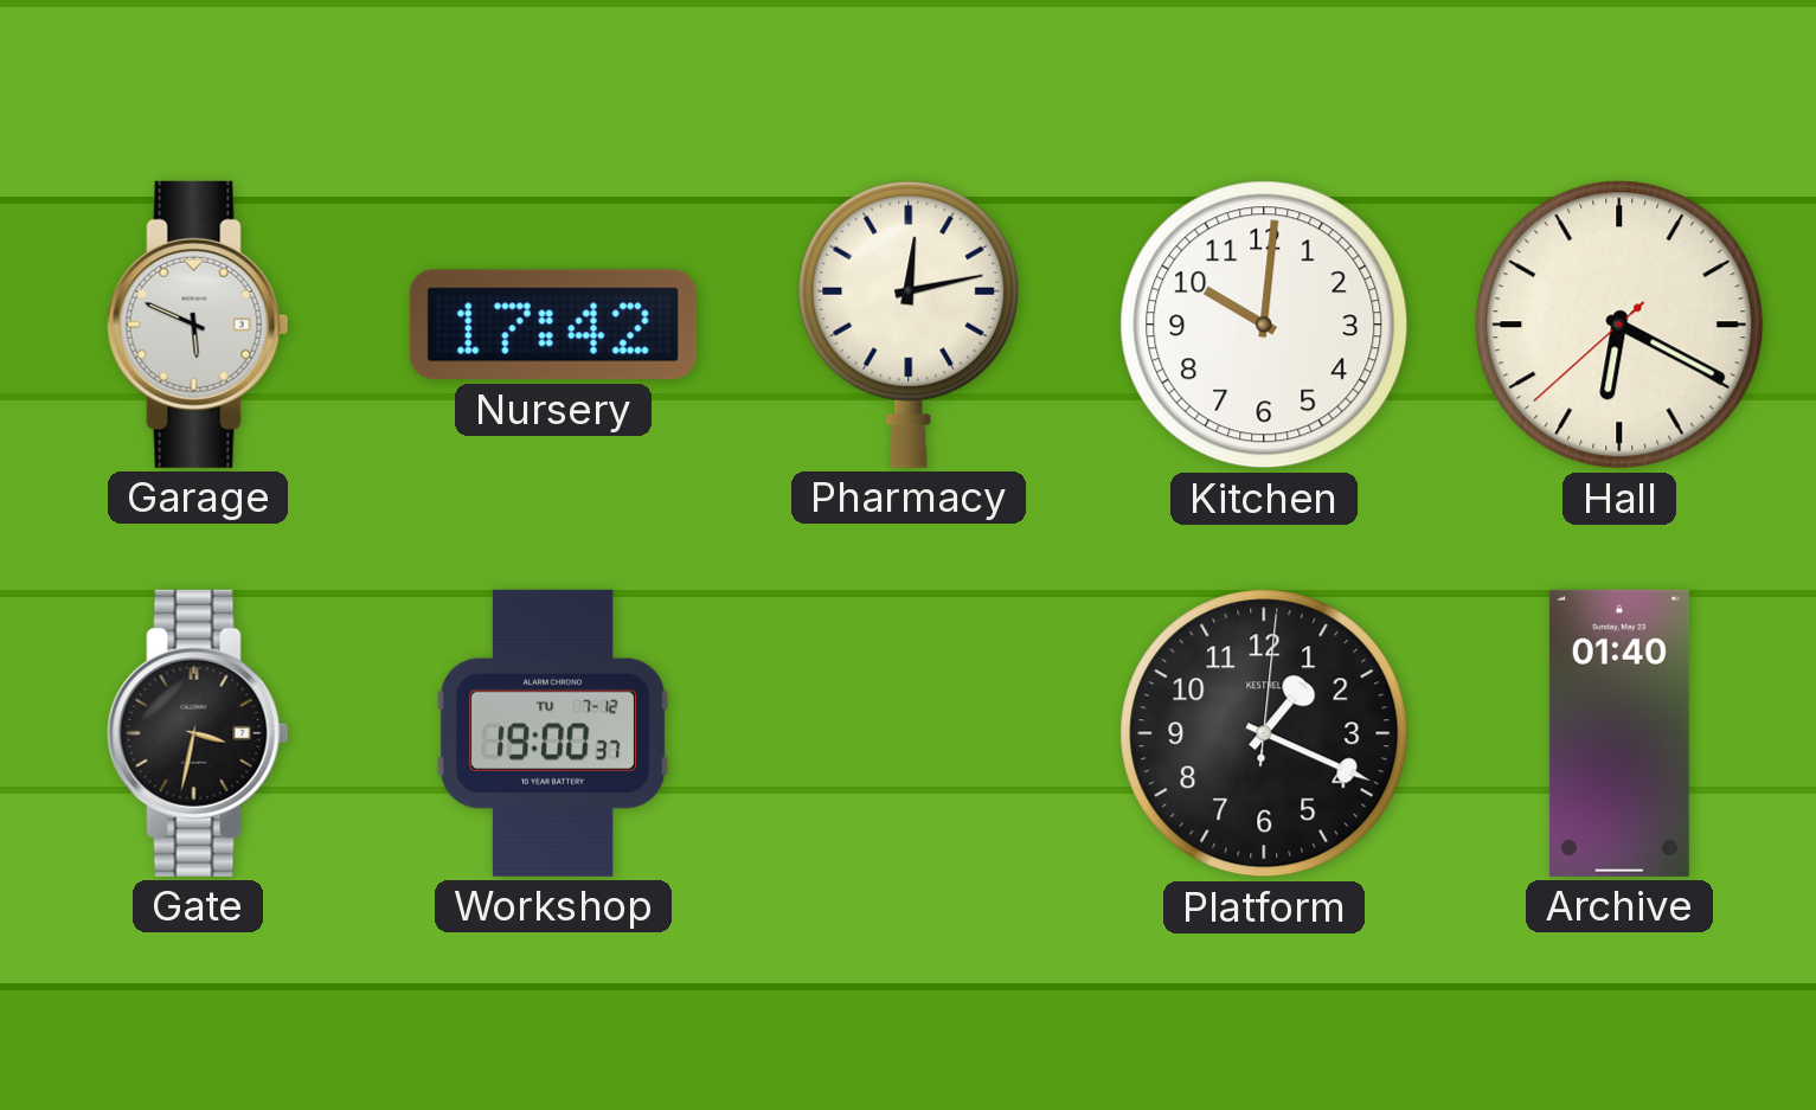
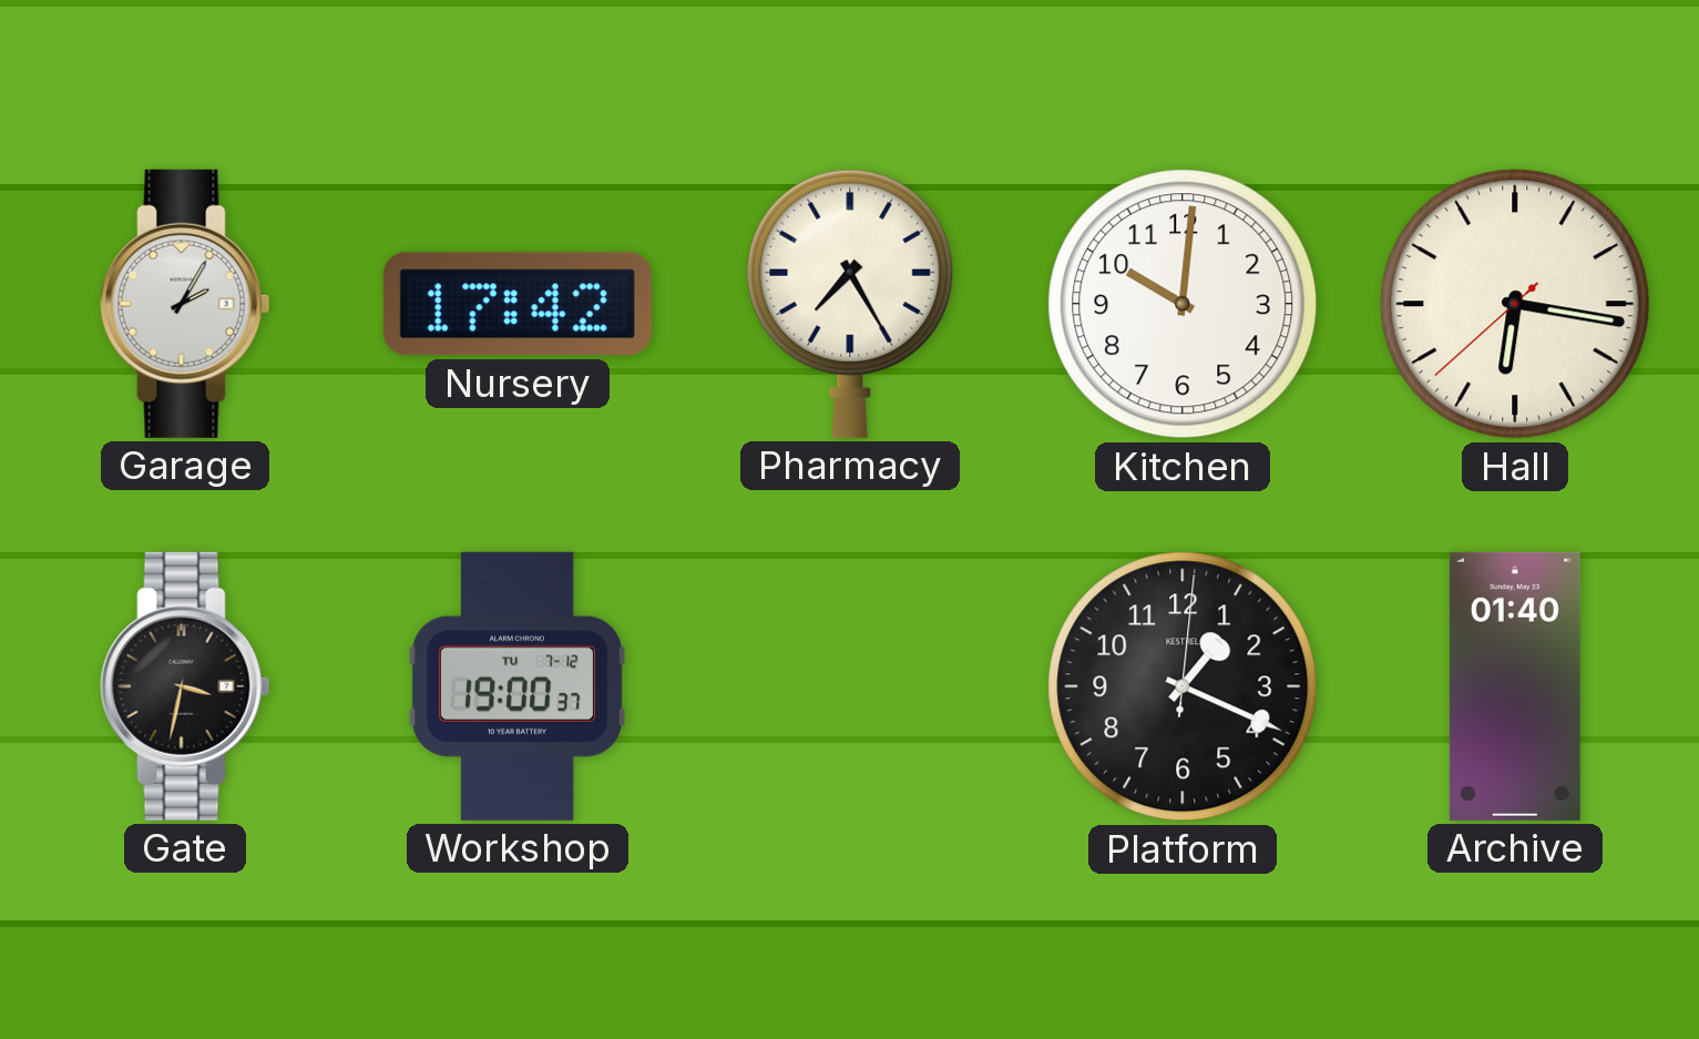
Garage: 5:49 -> 2:05 (185, 304)
Pharmacy: 12:13 -> 7:25 (850, 304)
Hall: 6:19 -> 6:16 (1515, 304)
